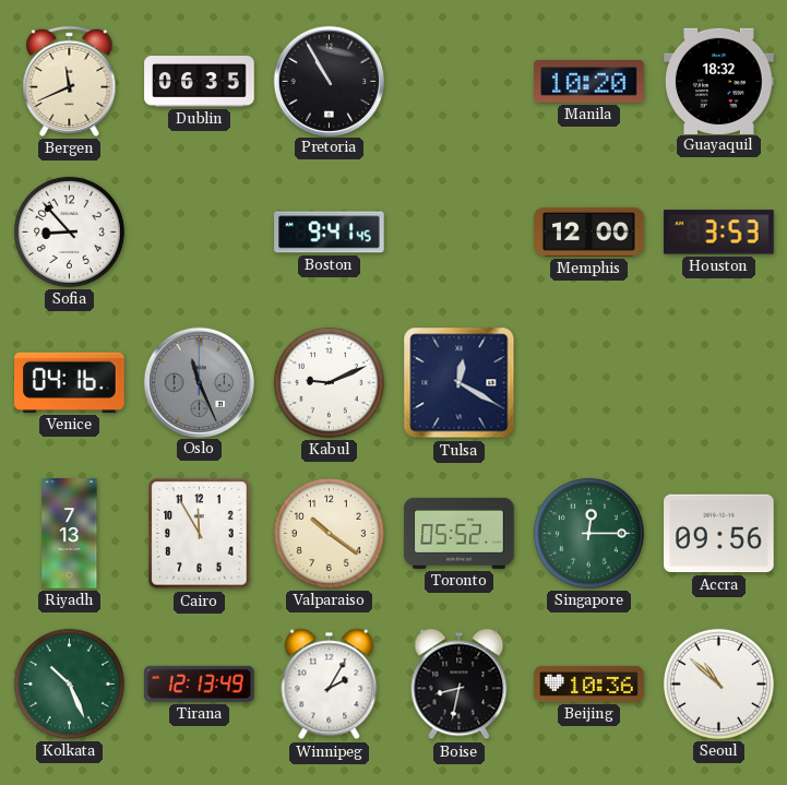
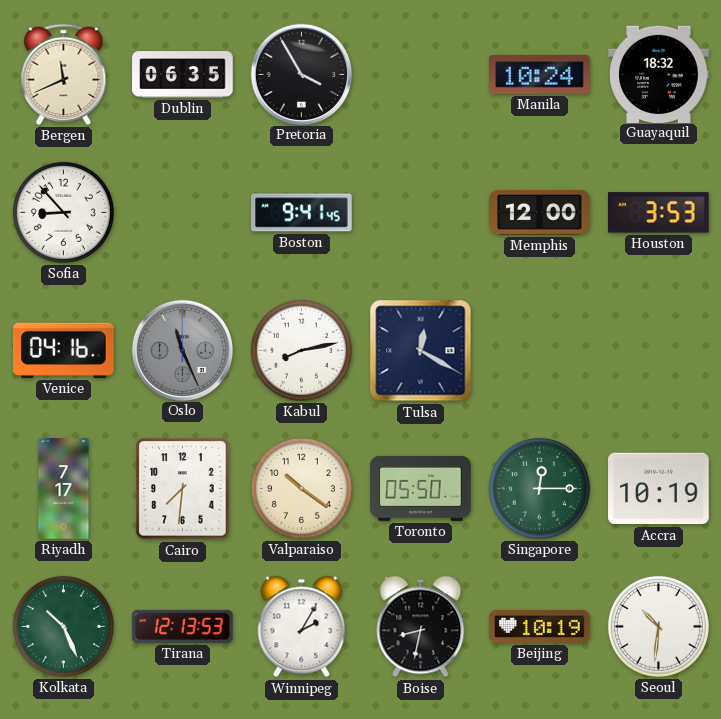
Pretoria: 10:55 -> 3:55 (301, 74)
Manila: 10:20 -> 10:24 (540, 75)
Kabul: 9:11 -> 8:13 (301, 350)
Riyadh: 7:13 -> 7:17 (64, 489)
Cairo: 11:55 -> 7:31 (183, 489)
Toronto: 05:52 -> 05:50 (421, 488)
Accra: 09:56 -> 10:19 (659, 489)
Tirana: 12:13:49 -> 12:13:53 (183, 626)
Beijing: 10:36 -> 10:19 (540, 626)
Seoul: 10:52 -> 10:31 (658, 626)
